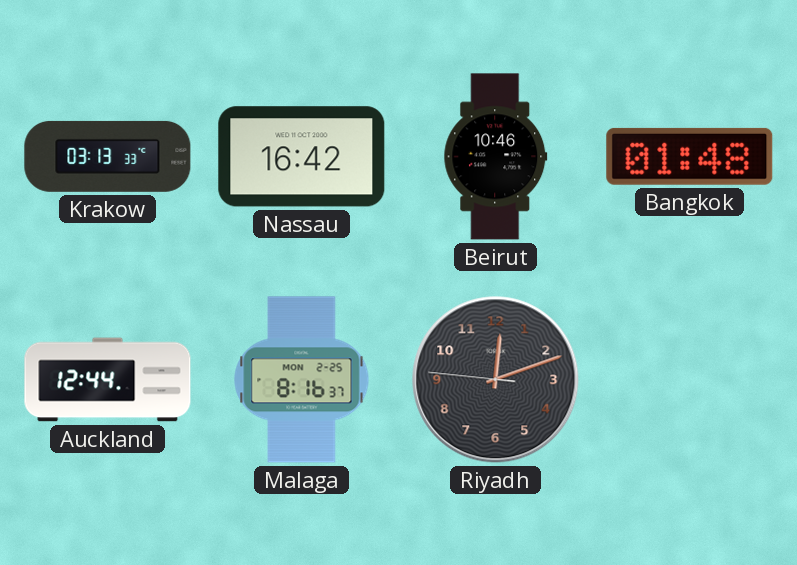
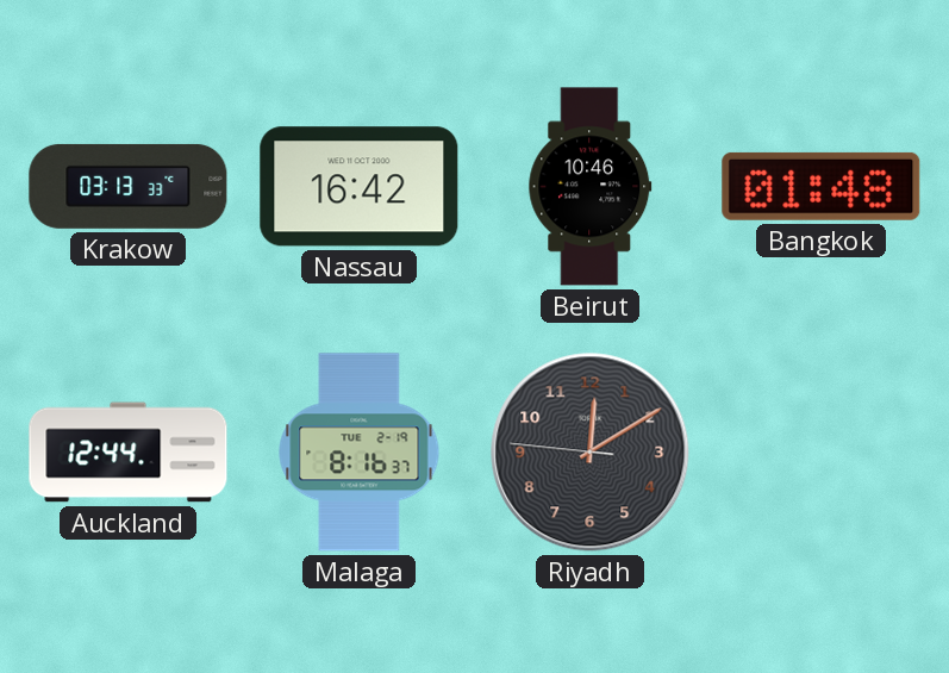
Malaga date: MON 2-25 -> TUE 2-19 (360, 453)
Riyadh: 12:11 -> 12:09 (591, 453)
